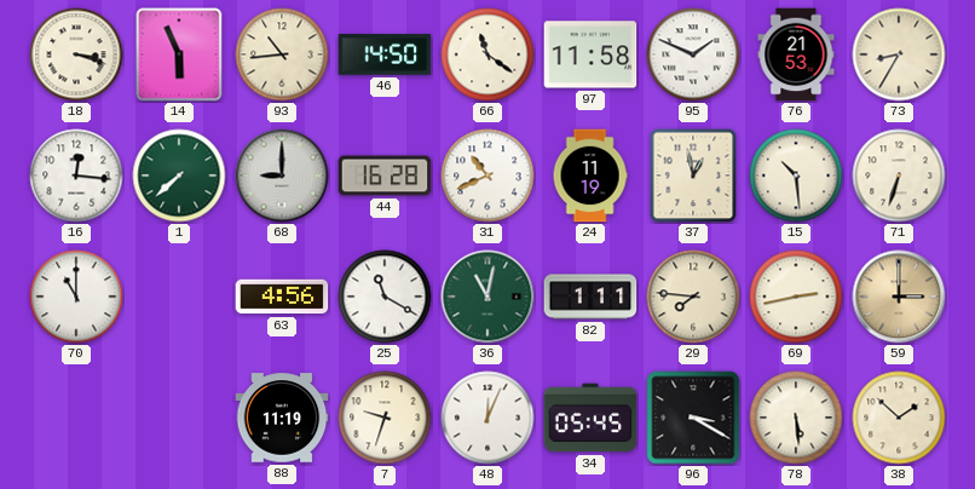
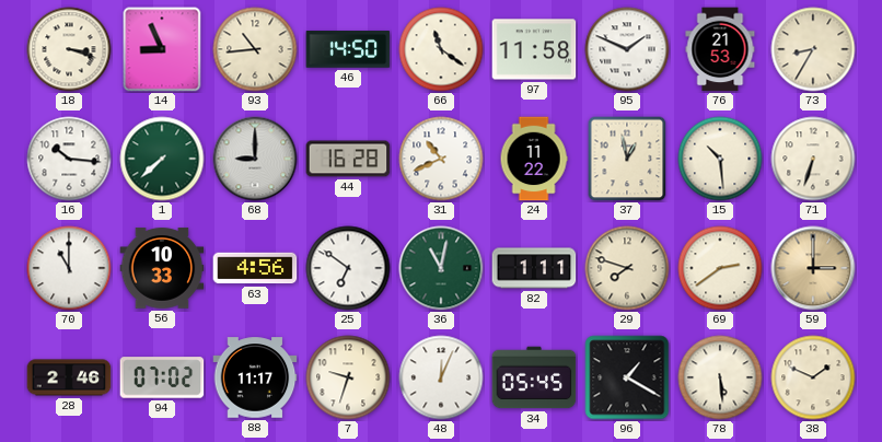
14: 5:56 -> 8:56 (162, 49)
16: 12:16 -> 10:16 (69, 159)
24: 11:19 -> 11:22 (534, 159)
56: none -> 10:33 (162, 268)
25: 11:20 -> 6:51 (348, 268)
29: 7:46 -> 7:48 (627, 268)
69: 2:43 -> 2:39 (720, 268)
28: none -> 2:46 (69, 377)
94: none -> 07:02 (162, 377)
88: 11:19 -> 11:17 (255, 377)
96: 3:20 -> 1:20 (627, 377)
38: 1:52 -> 1:49 (813, 377)
